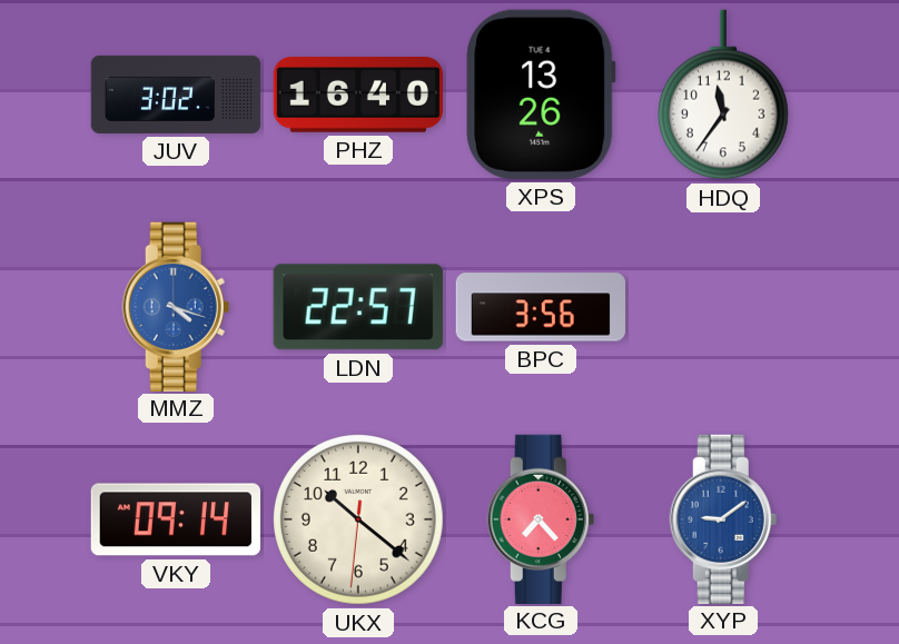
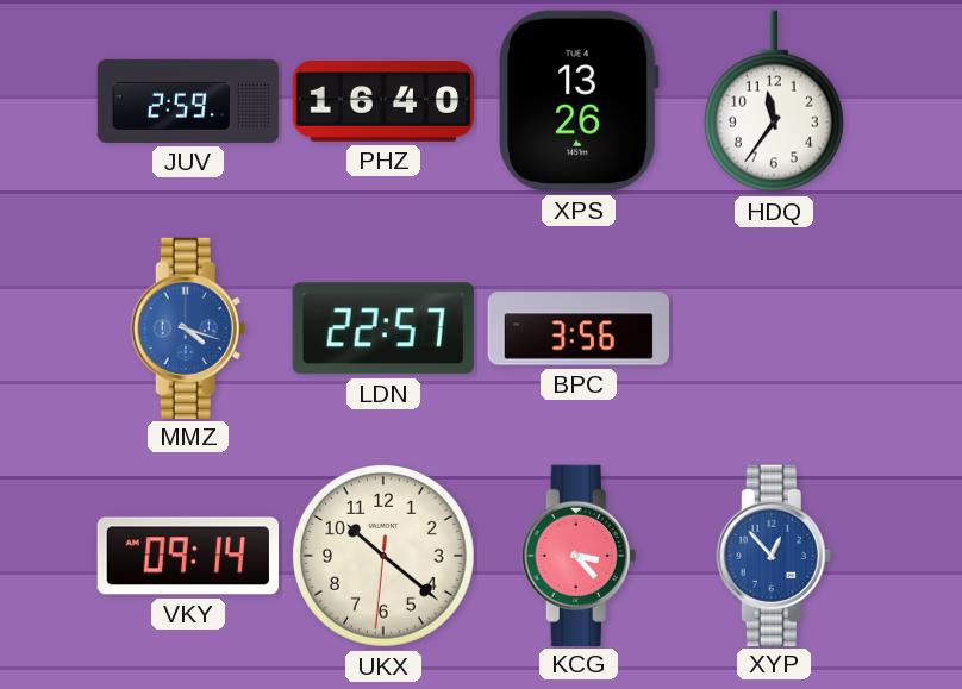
JUV: 3:02 -> 2:59 (188, 101)
KCG: 7:23 -> 3:23 (579, 555)
XYP: 9:09 -> 12:53 (774, 555)
